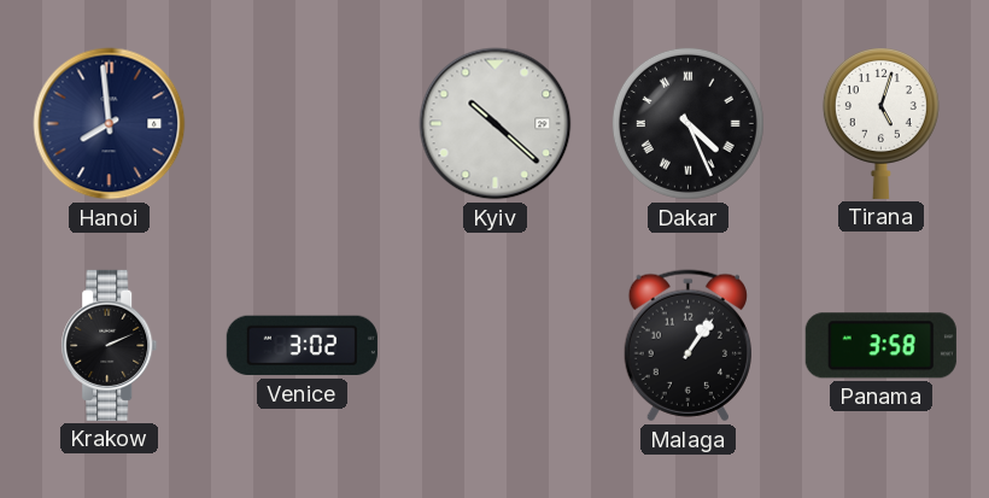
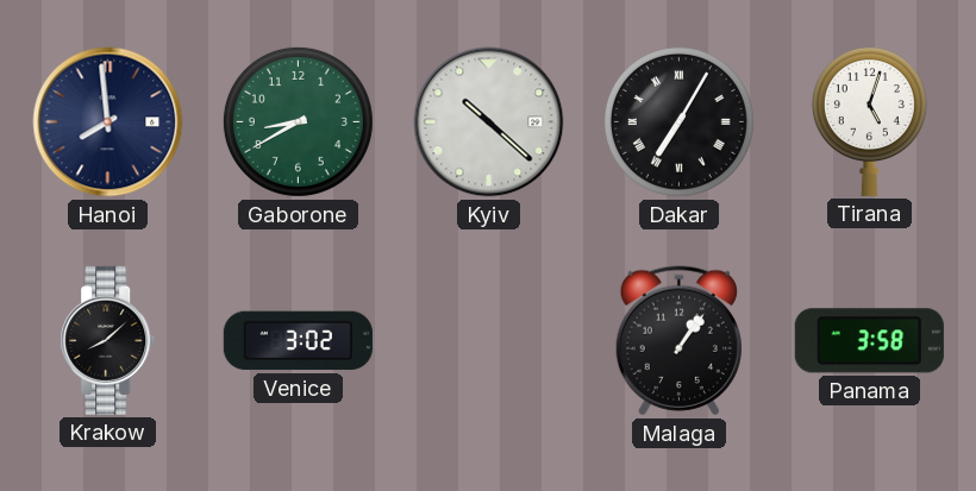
Gaborone: none -> 8:40 (298, 121)
Dakar: 4:26 -> 7:05 (678, 121)
Krakow: 2:11 -> 8:08 (108, 340)
